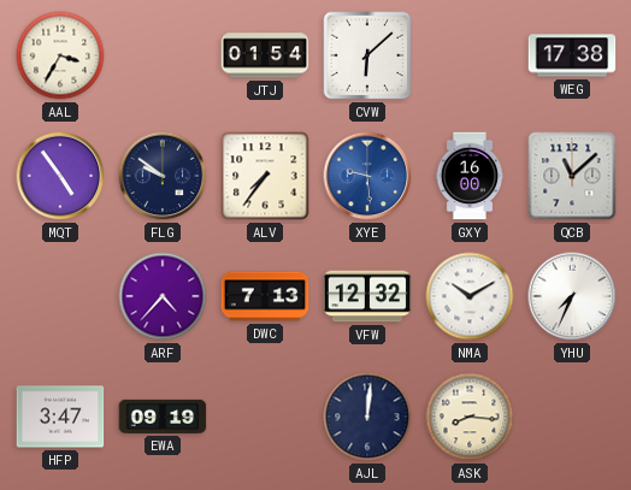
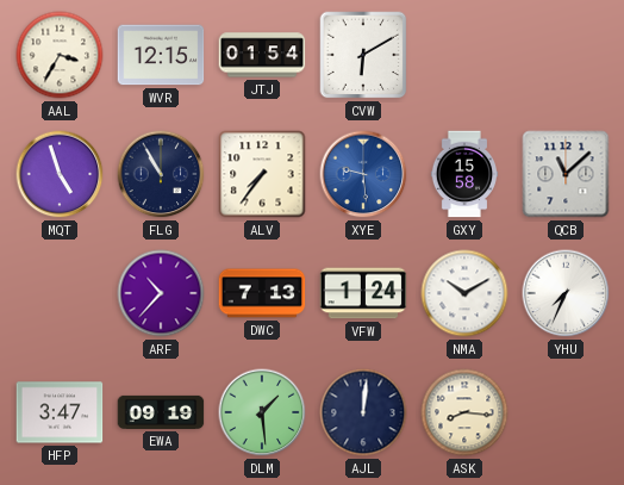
WVR: none -> 12:15 (161, 55)
CVW: 6:08 -> 6:10 (363, 55)
WEG: 17:38 -> none (572, 55)
MQT: 4:54 -> 4:57 (60, 174)
FLG: 9:51 -> 10:55 (161, 174)
GXY: 16:00 -> 15:58 (463, 174)
ARF: 4:37 -> 10:37 (161, 293)
VFW: 12:32 -> 1:24 (363, 293)
DLM: none -> 1:29 (262, 412)
